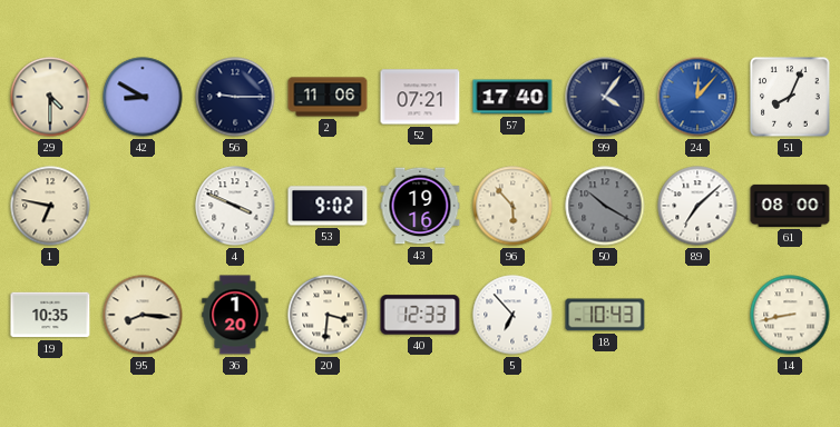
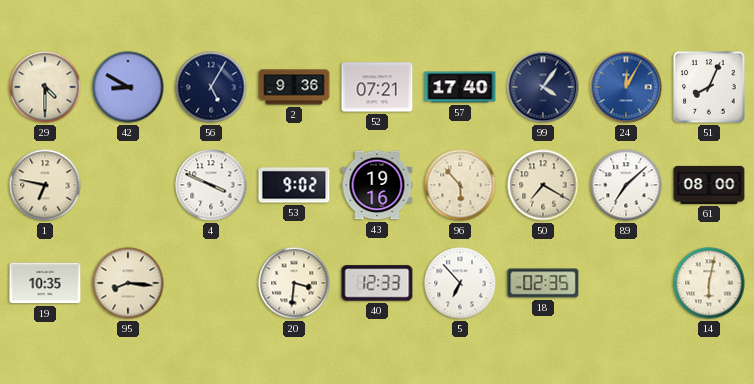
56: 9:15 -> 5:05 (211, 87)
2: 11:06 -> 9:36 (294, 87)
24: 12:07 -> 12:05 (626, 87)
50: 10:20 -> 7:20 (543, 185)
50 dial: grey -> cream (543, 185)
36: 1:20 -> none (235, 315)
18: 10:43 -> 02:35 (543, 283)
14: 8:43 -> 6:02 (709, 283)
